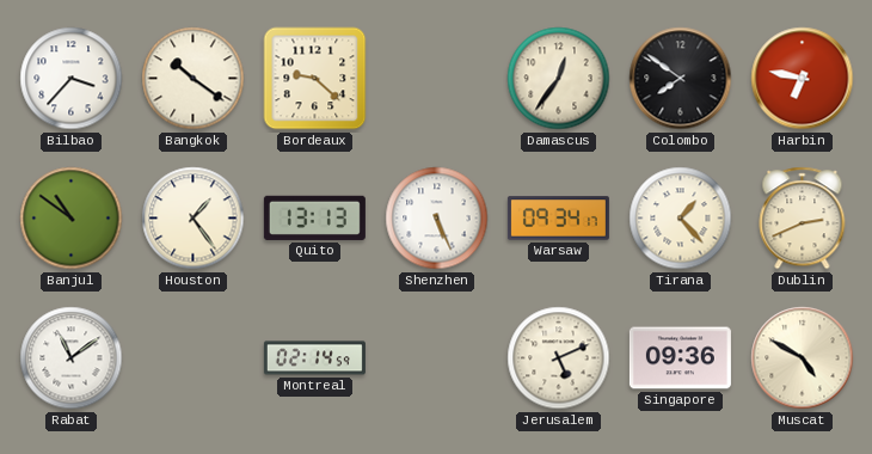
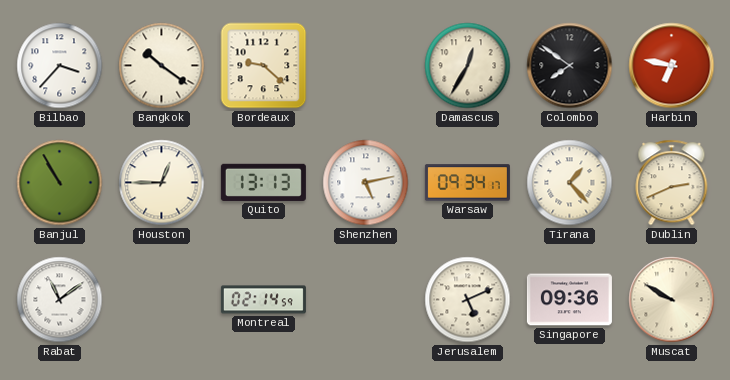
Damascus: 12:36 -> 12:35 (468, 66)
Banjul: 10:51 -> 10:55 (60, 183)
Houston: 1:24 -> 12:45 (162, 183)
Shenzhen: 5:26 -> 5:13 (366, 183)
Muscat: 4:50 -> 9:50 (672, 300)
